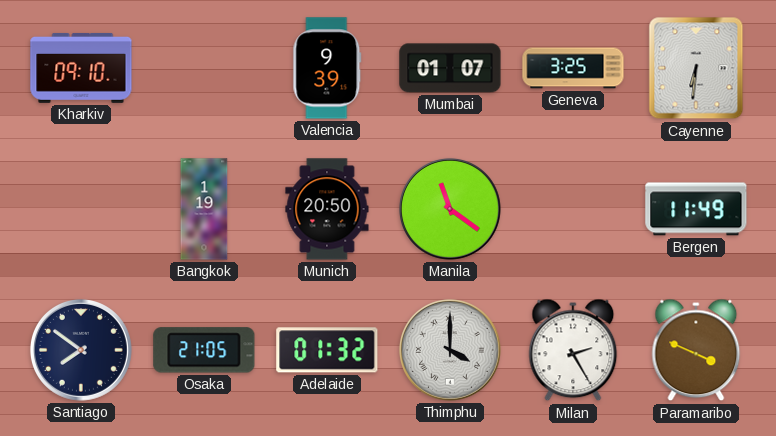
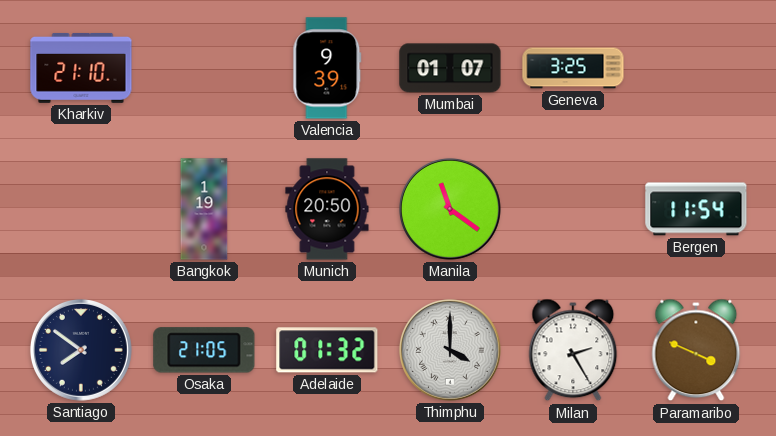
Kharkiv: 09:10 -> 21:10 (81, 68)
Cayenne: 6:31 -> none (696, 68)
Bergen: 11:49 -> 11:54 (696, 209)
